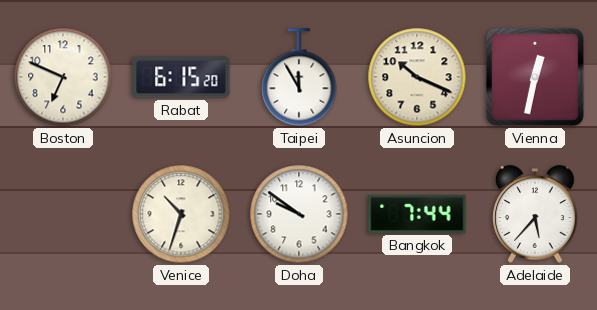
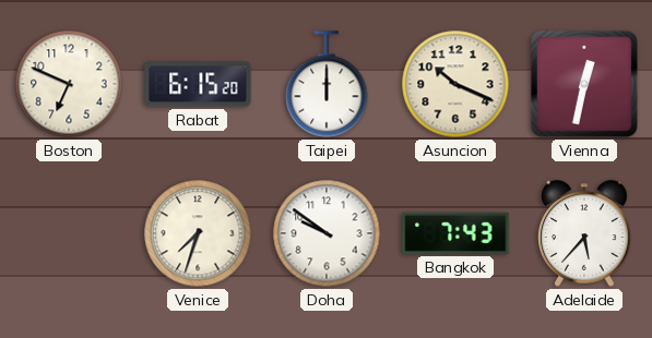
Taipei: 11:55 -> 12:00 (327, 84)
Venice: 10:33 -> 7:33 (198, 233)
Bangkok: 7:44 -> 7:43 (455, 233)
